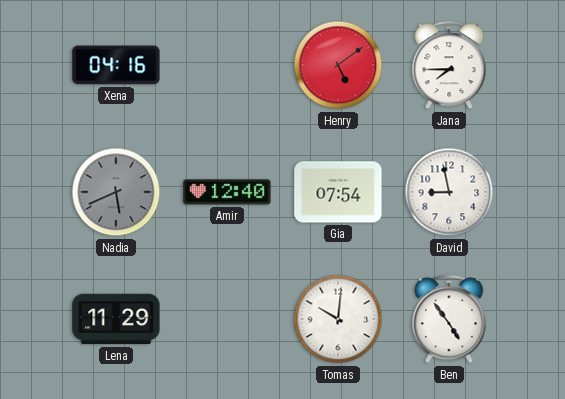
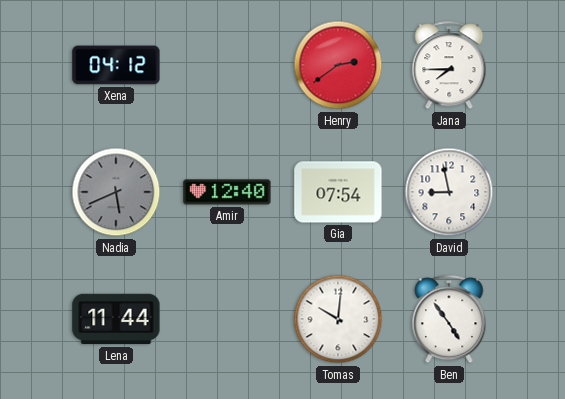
Xena: 04:16 -> 04:12 (116, 65)
Henry: 5:09 -> 2:39 (338, 65)
Lena: 11:29 -> 11:44 (116, 319)
